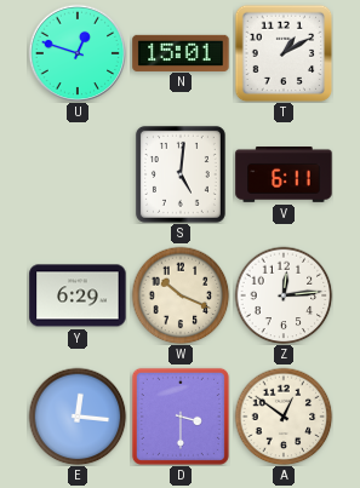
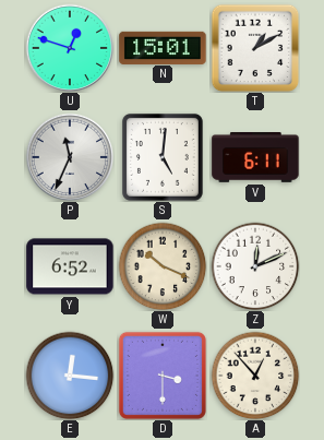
P: none -> 11:34 (70, 157)
Y: 6:29 -> 6:52 (70, 266)
Z: 12:14 -> 12:11 (255, 266)
A: 12:51 -> 12:53 (255, 376)
